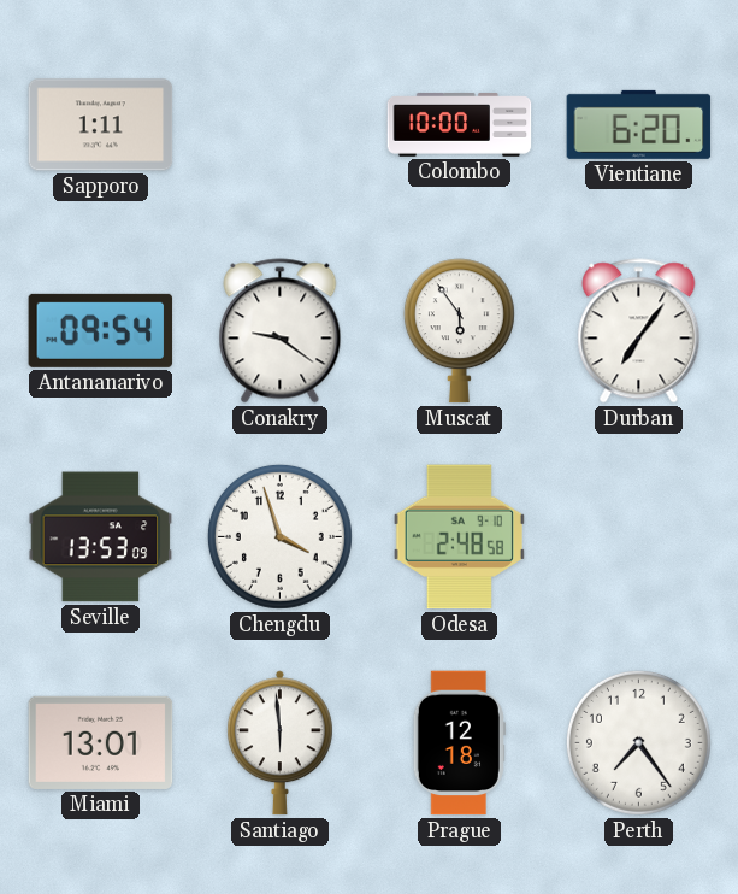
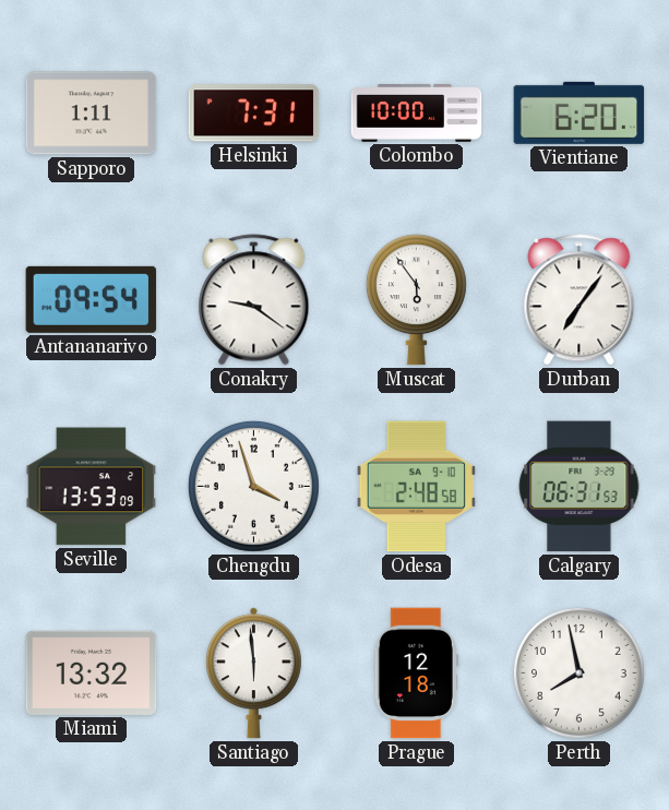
Helsinki: none -> 7:31 (254, 114)
Calgary: none -> 06:31 (580, 487)
Miami: 13:01 -> 13:32 (92, 672)
Perth: 7:24 -> 7:58 (578, 672)
